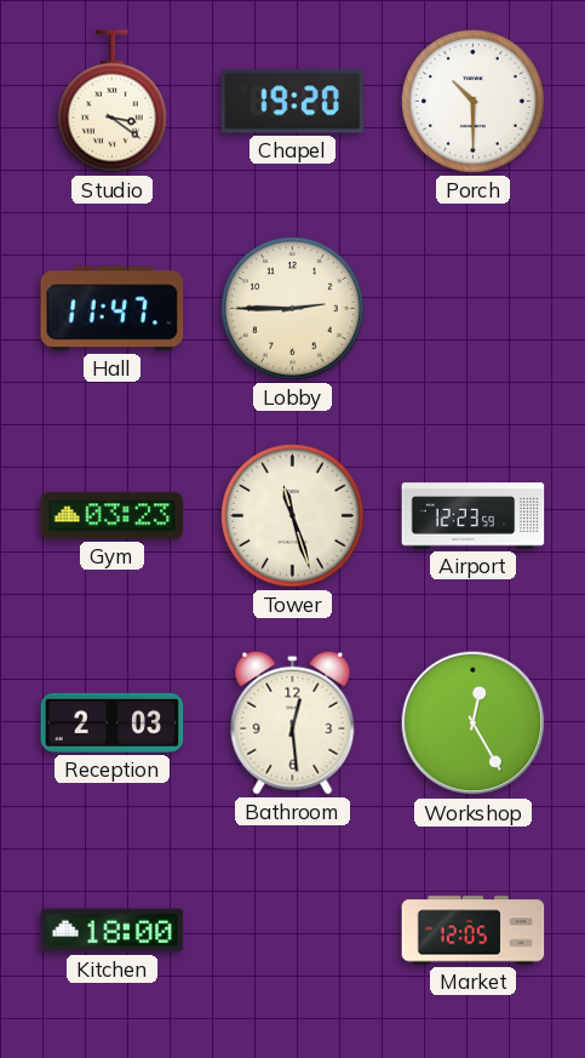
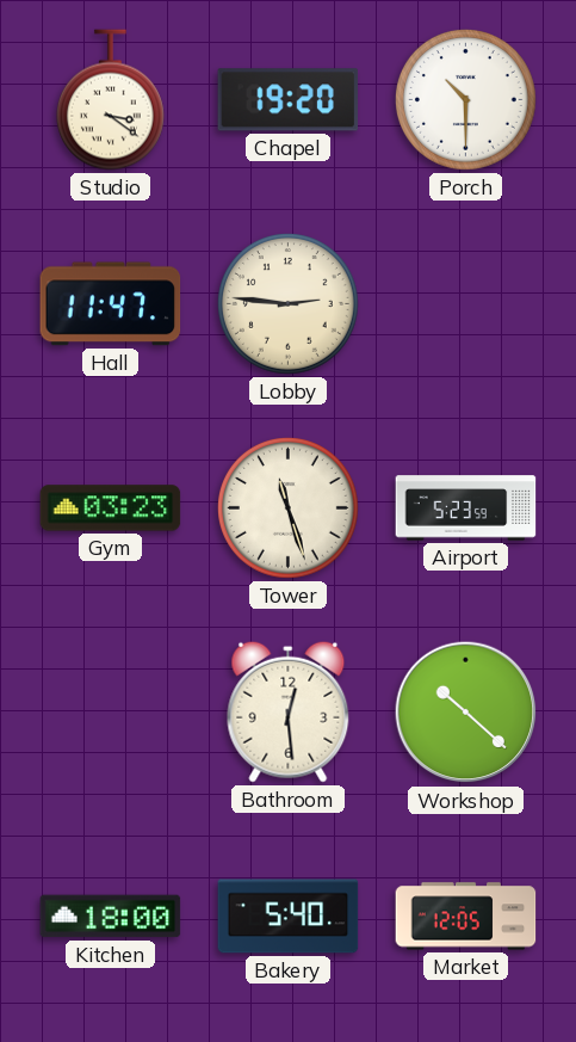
Lobby: 2:45 -> 2:46 (289, 304)
Airport: 12:23 -> 5:23 (466, 508)
Reception: 2:03 -> none (113, 722)
Workshop: 12:25 -> 10:22 (466, 713)
Bakery: none -> 5:40 (289, 917)
